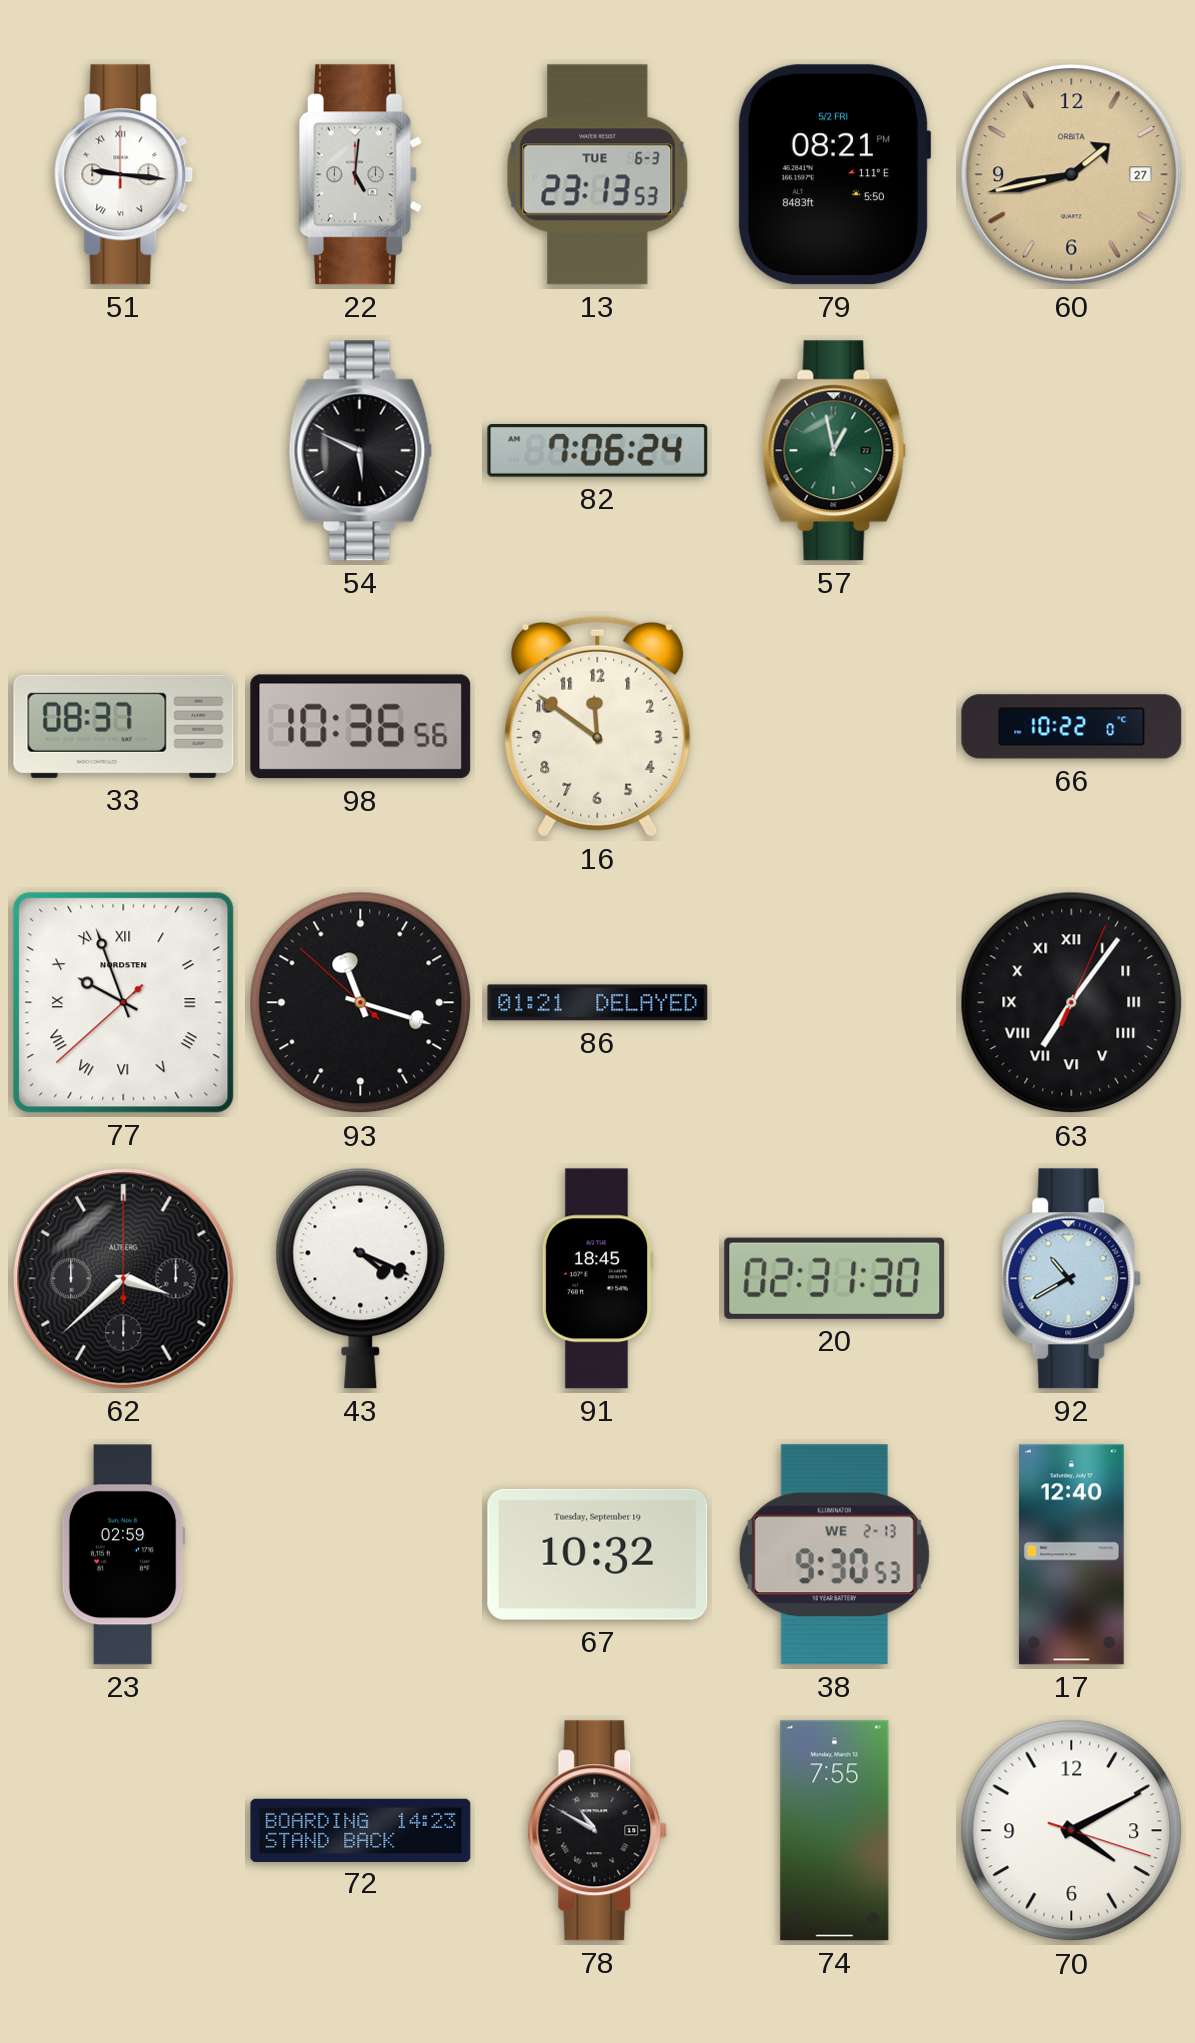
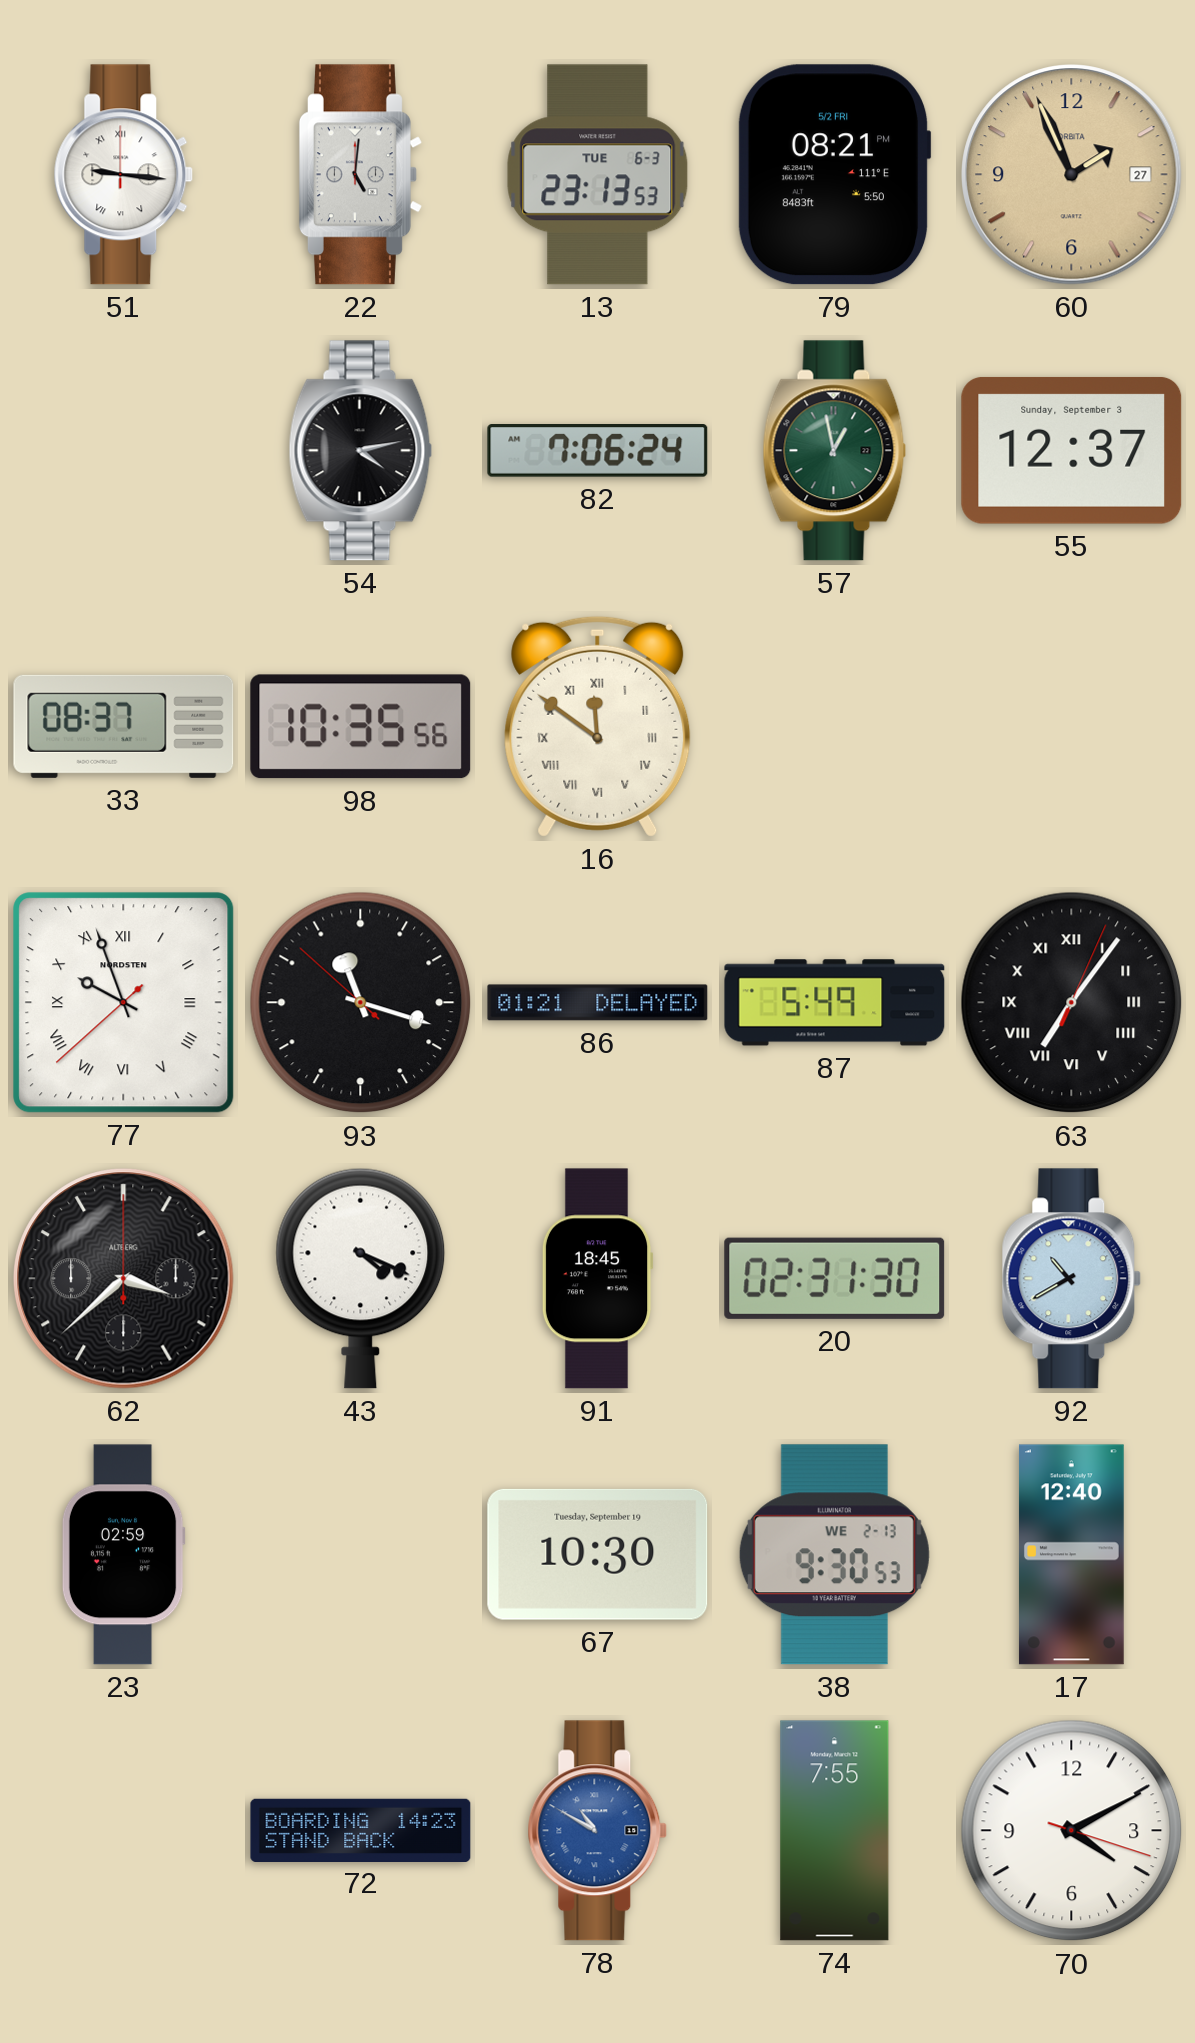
60: 1:43 -> 1:56 (1072, 175)
54: 5:49 -> 4:13 (361, 451)
55: none -> 12:37 (1072, 450)
98: 10:36 -> 10:35 (361, 727)
16 numerals: Arabic -> Roman (598, 726)
66: 10:22 -> none (1072, 727)
87: none -> 5:49 (835, 1003)
67: 10:32 -> 10:30 (598, 1554)
78 dial: black -> blue (598, 1831)
